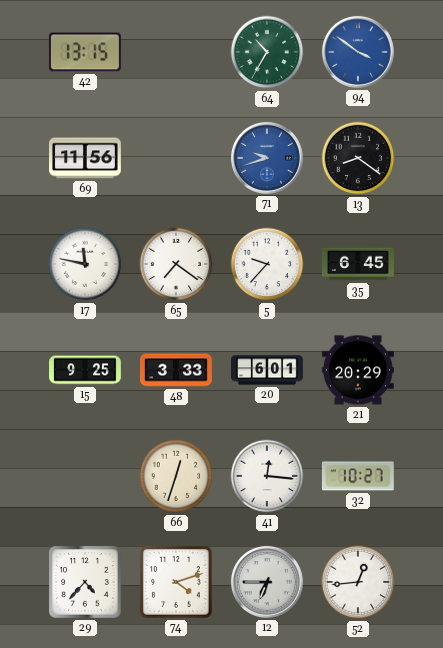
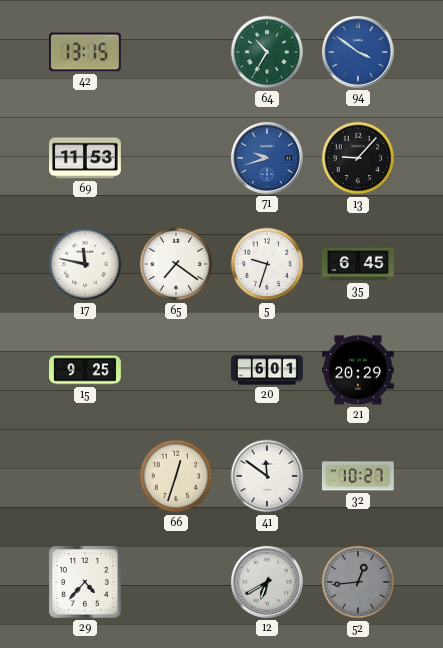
69: 11:56 -> 11:53 (86, 158)
13: 8:21 -> 9:07 (358, 158)
5: 9:37 -> 9:33 (267, 264)
48: 3:33 -> none (177, 370)
41: 12:16 -> 11:51 (267, 476)
74: 4:12 -> none (176, 582)
12: 6:45 -> 6:40 (267, 582)
52 dial: white -> grey (358, 582)
